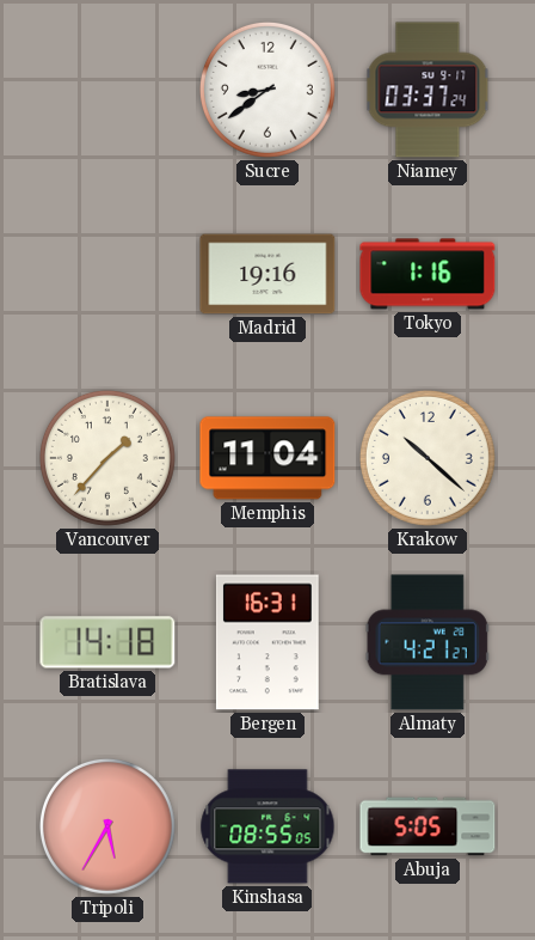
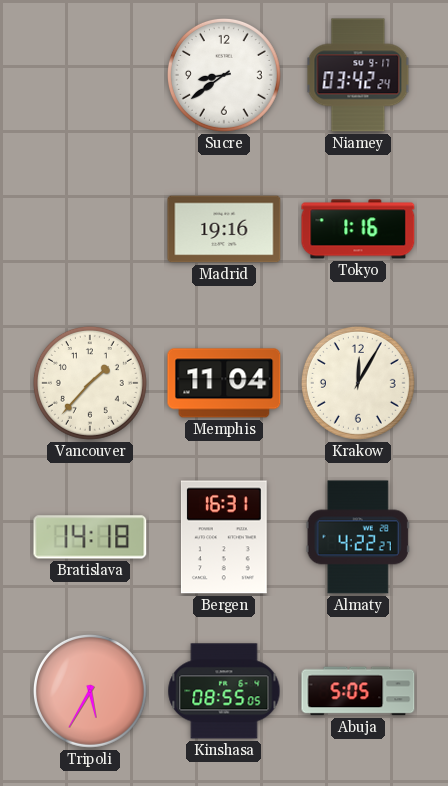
Niamey: 03:37 -> 03:42 (358, 75)
Krakow: 10:22 -> 12:05 (358, 383)
Almaty: 4:21 -> 4:22 (358, 537)
